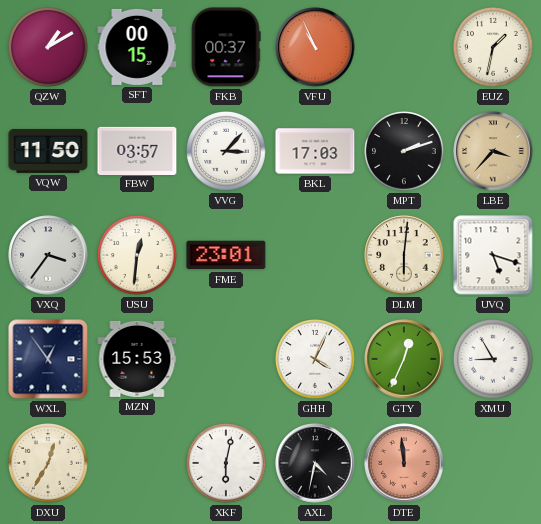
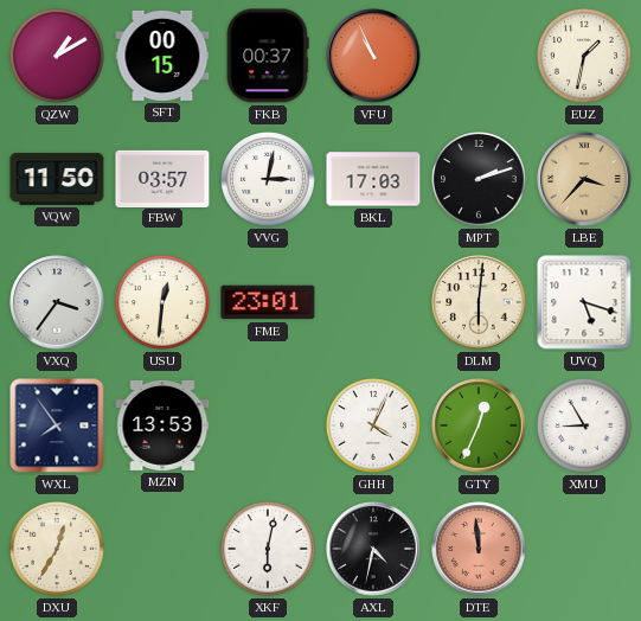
VVG: 3:07 -> 3:02 (269, 180)
WXL: 12:54 -> 7:54 (57, 425)
MZN: 15:53 -> 13:53 (162, 425)
